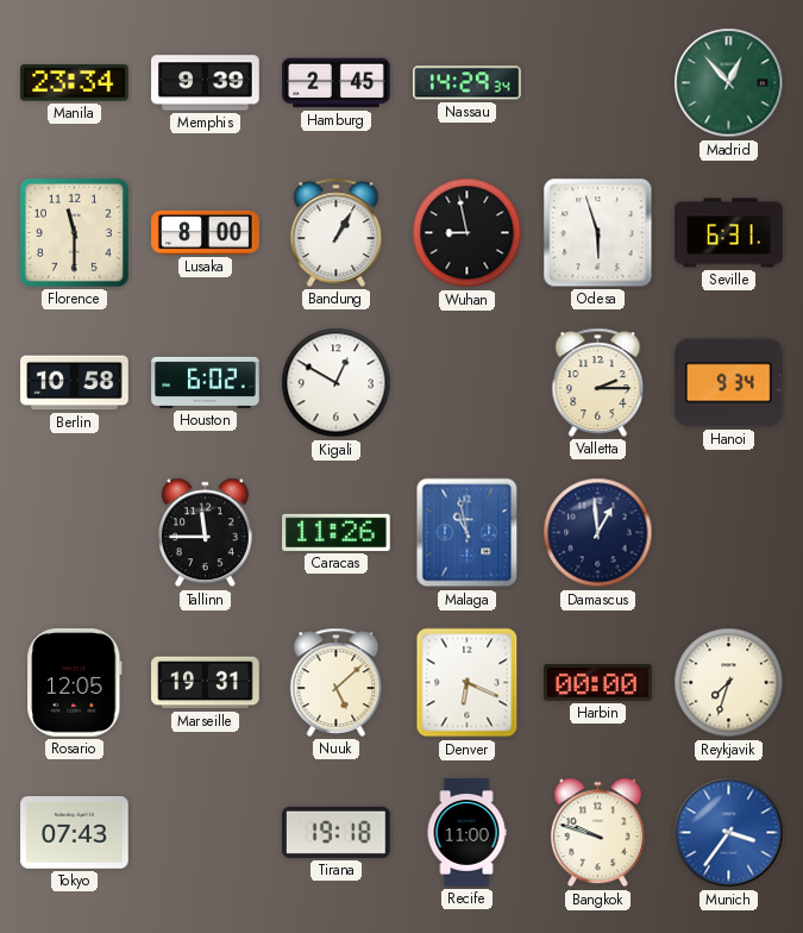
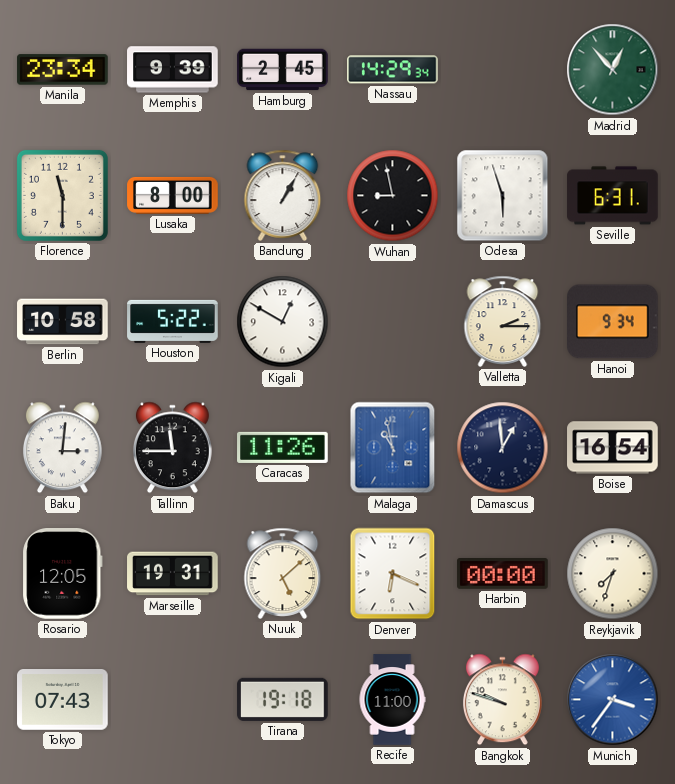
Houston: 6:02 -> 5:22 (173, 321)
Baku: none -> 3:01 (62, 448)
Boise: none -> 16:54 (613, 448)
